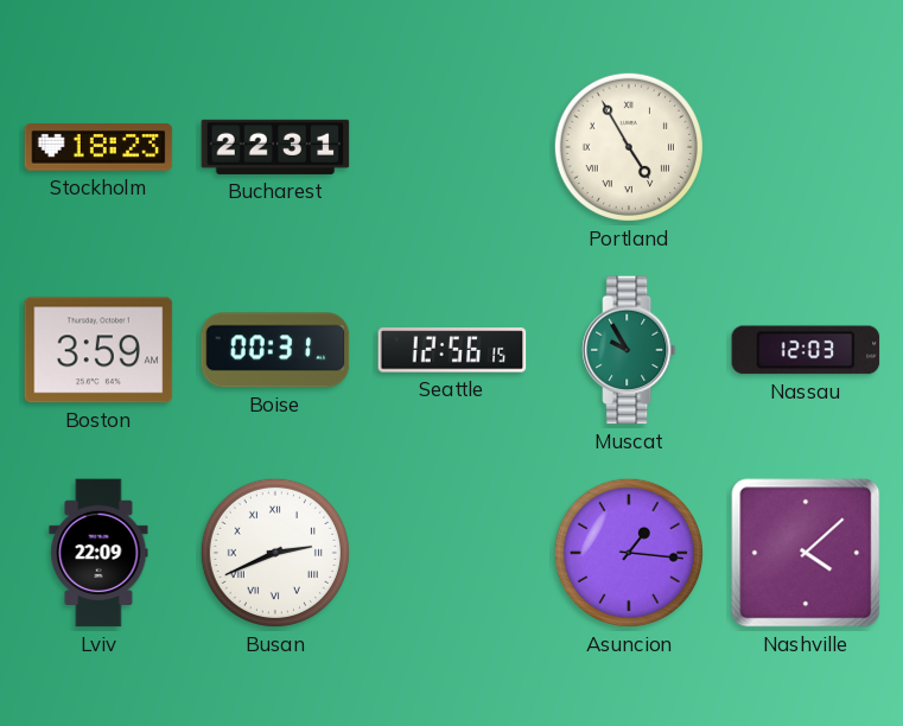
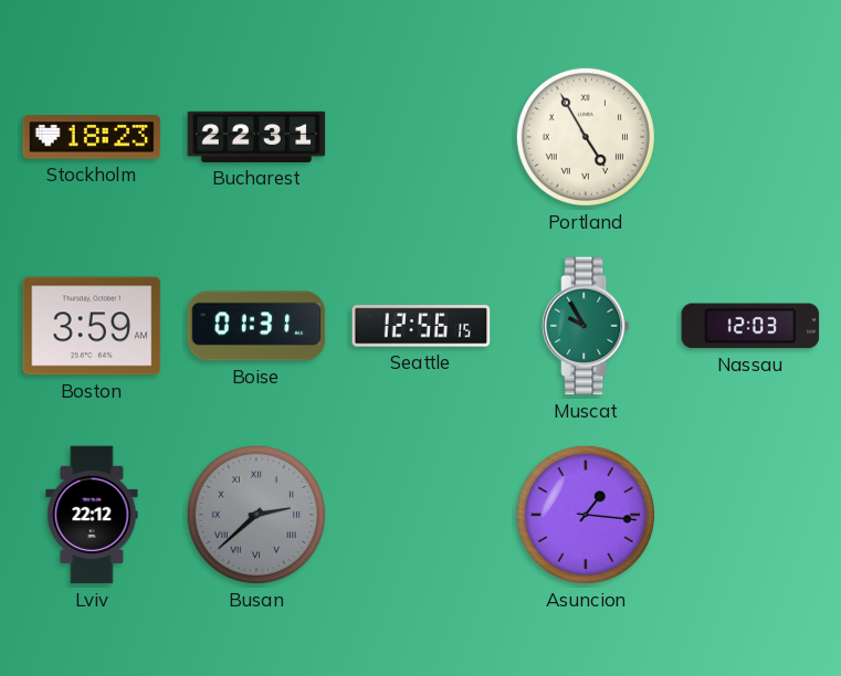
Boise: 00:31 -> 01:31 (256, 326)
Lviv: 22:09 -> 22:12 (92, 515)
Busan: 2:41 -> 2:38 (256, 515)
Busan dial: white -> grey (256, 515)
Nashville: 4:08 -> none (806, 553)
